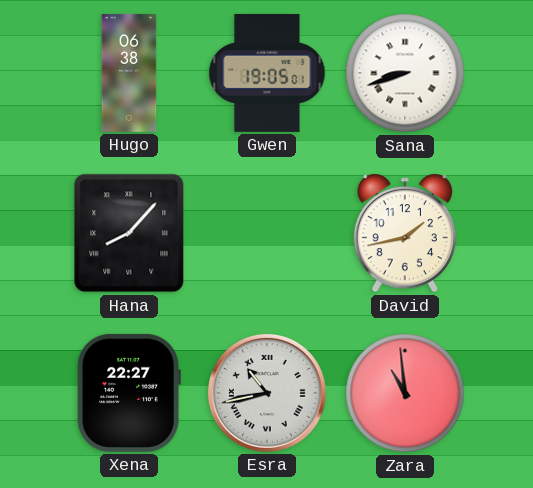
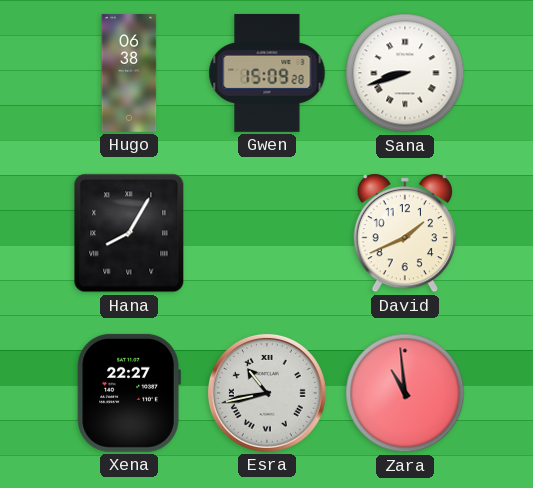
Gwen: 19:05 -> 15:09 (267, 73)
Hana: 8:07 -> 8:05 (129, 233)
David: 1:43 -> 1:41 (405, 233)
